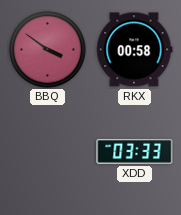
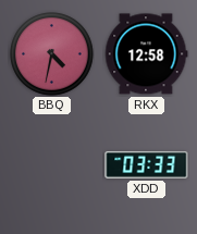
BBQ: 3:51 -> 4:32 (52, 54)
RKX: 00:58 -> 12:58 (146, 54)
